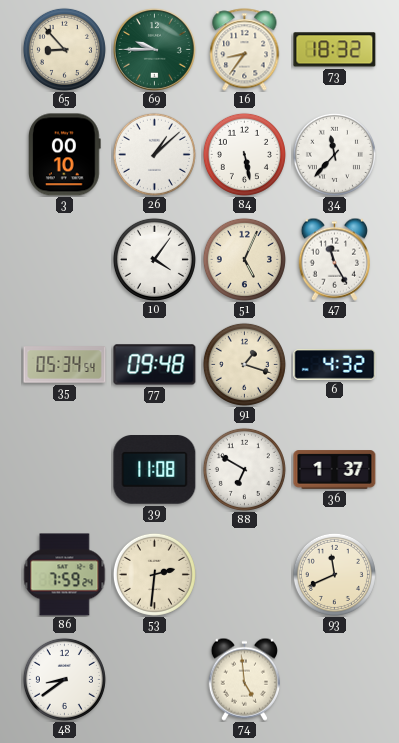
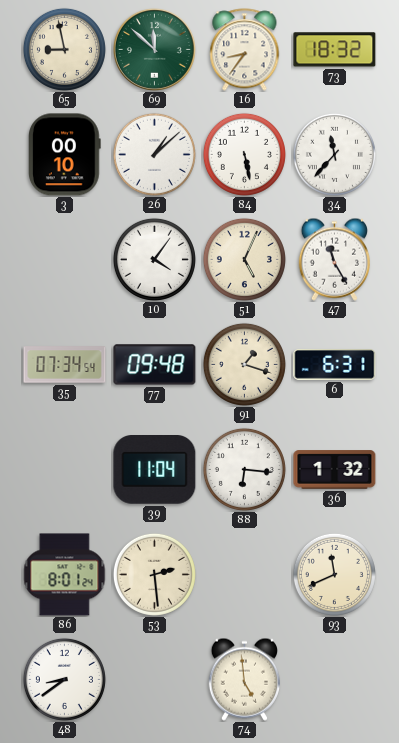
65: 8:53 -> 8:58 (64, 49)
69: 9:45 -> 11:52 (154, 49)
35: 05:34 -> 07:34 (65, 365)
6: 4:32 -> 6:31 (335, 365)
39: 11:08 -> 11:04 (155, 470)
88: 6:50 -> 6:16 (244, 469)
36: 1:37 -> 1:32 (335, 470)
86: 7:59 -> 8:01 (65, 575)
53: 2:31 -> 2:29 (154, 574)
